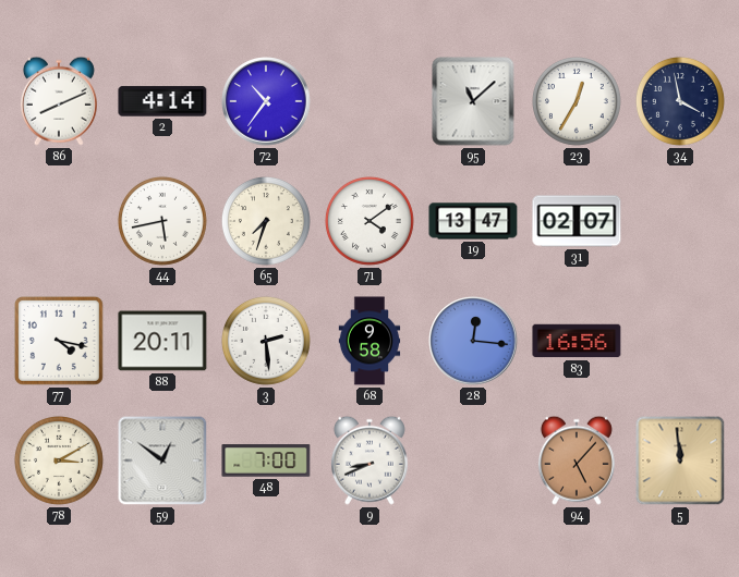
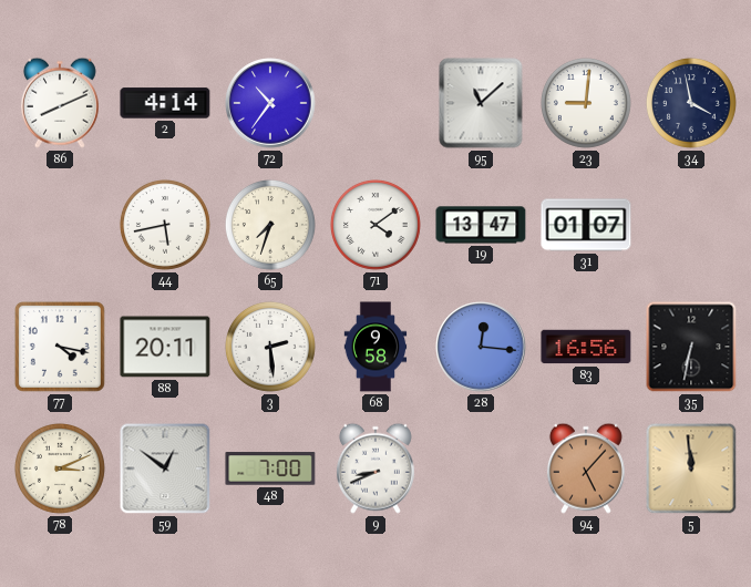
23: 12:35 -> 9:01 (586, 103)
31: 02:07 -> 01:07 (586, 225)
35: none -> 6:32 (691, 347)
78: 3:10 -> 3:11 (60, 468)
